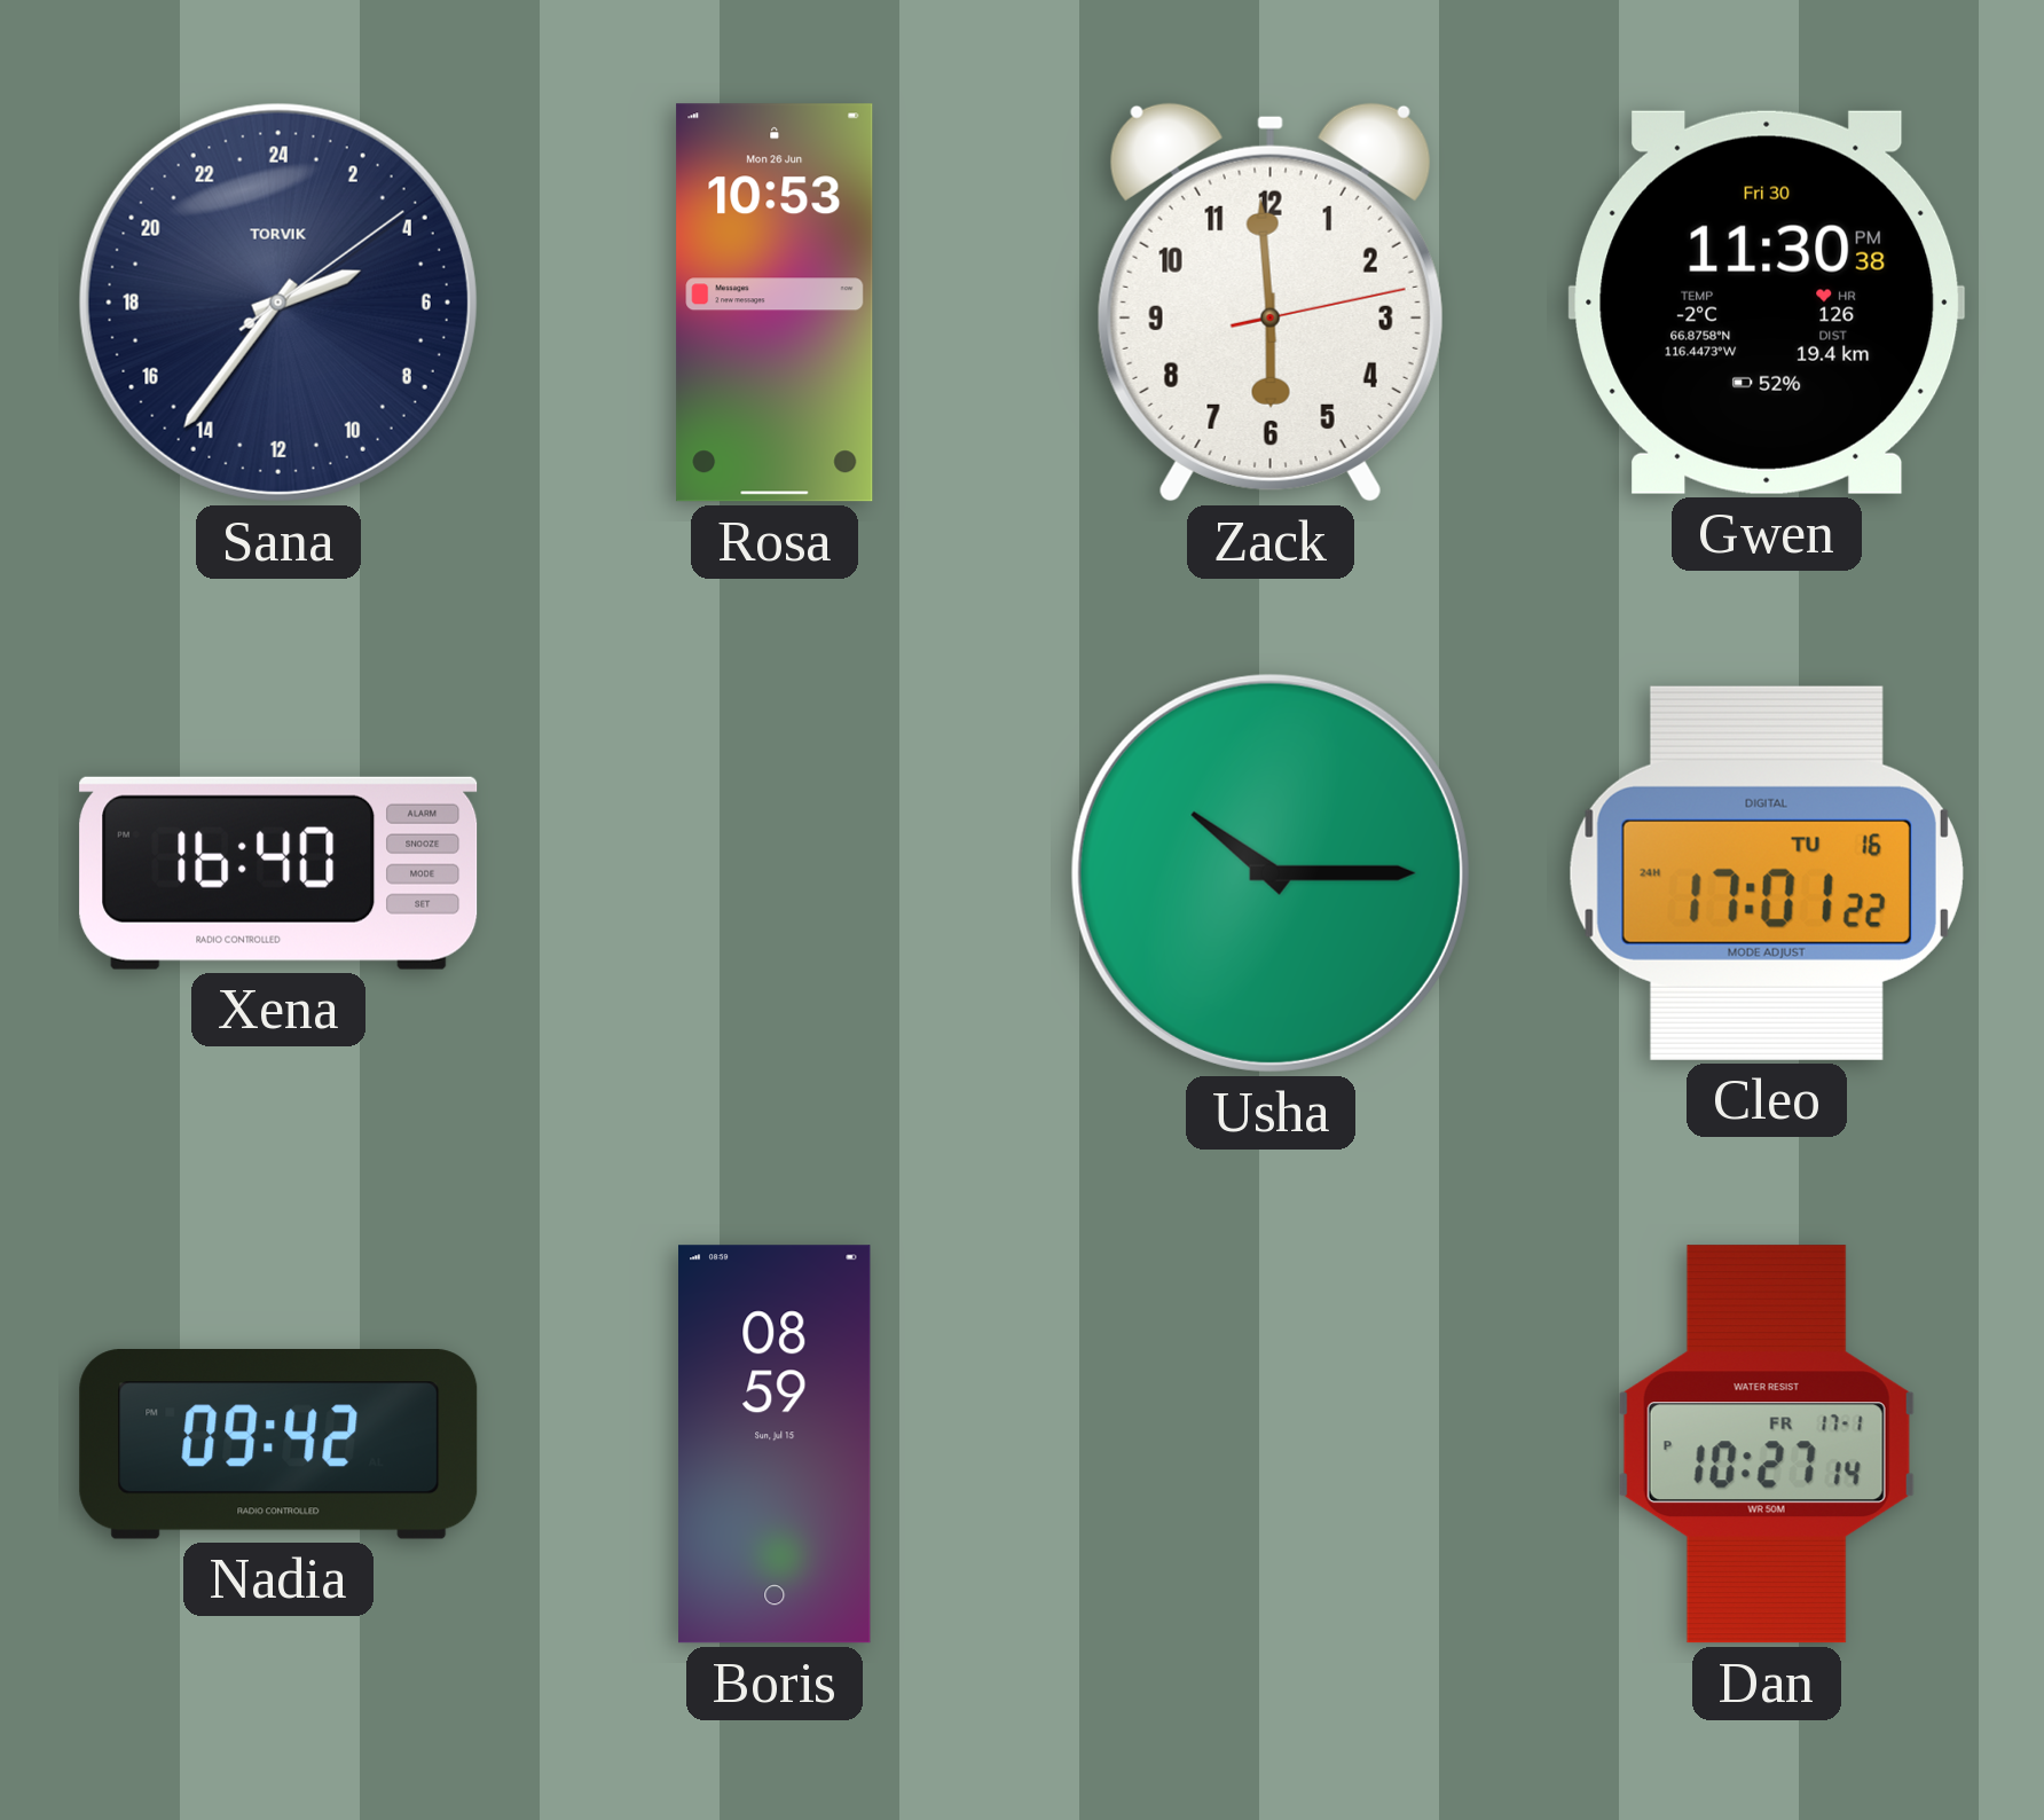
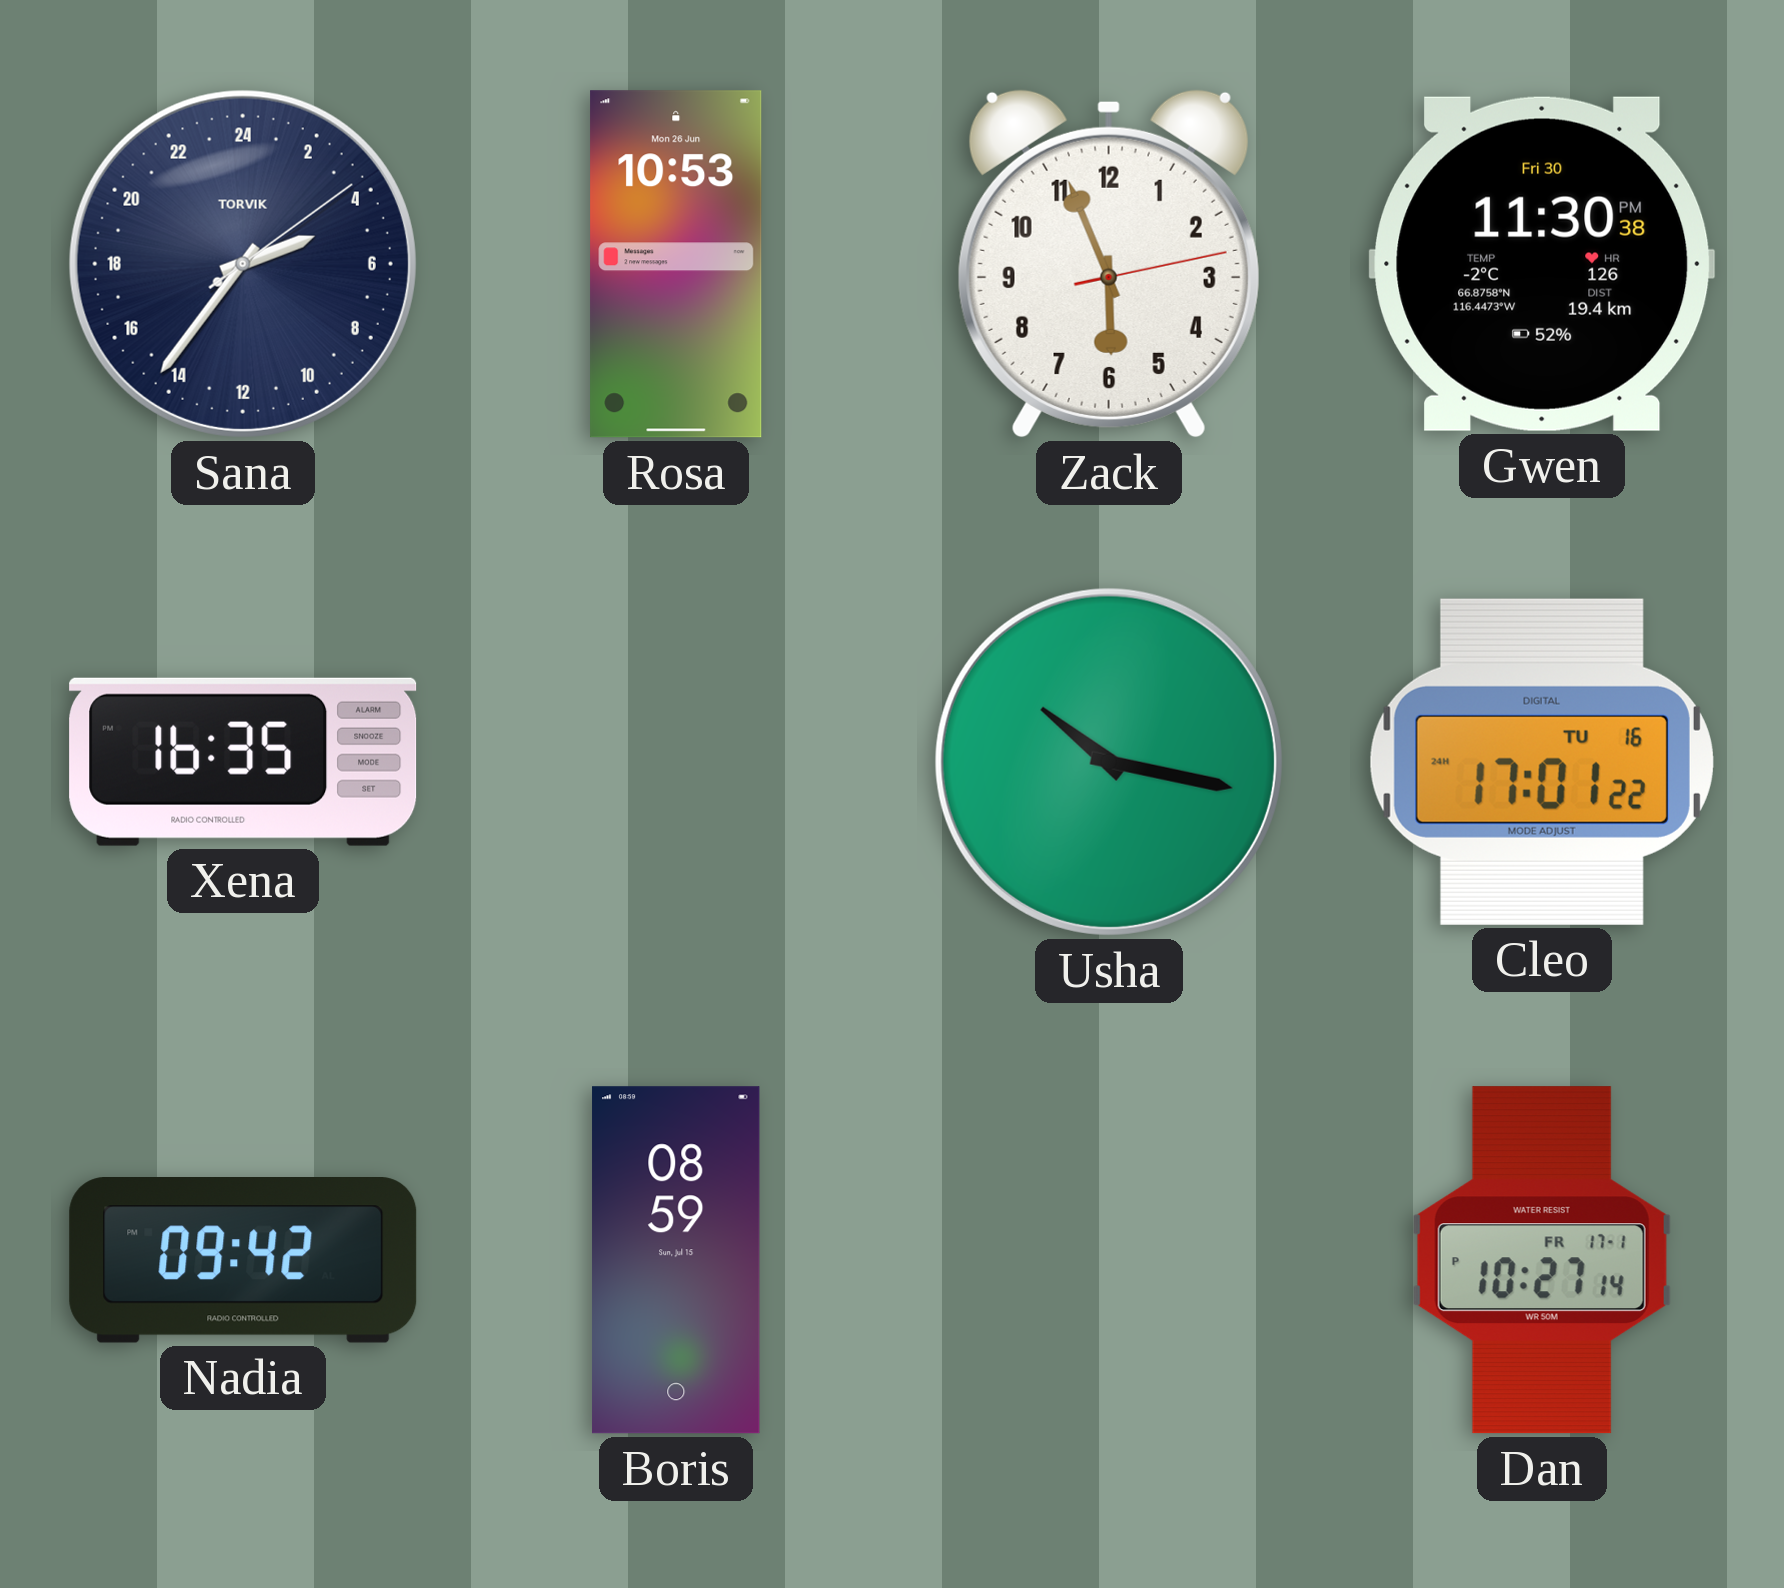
Zack: 5:59 -> 5:56 (1109, 264)
Xena: 16:40 -> 16:35 (243, 762)
Usha: 10:15 -> 10:17 (1109, 762)
